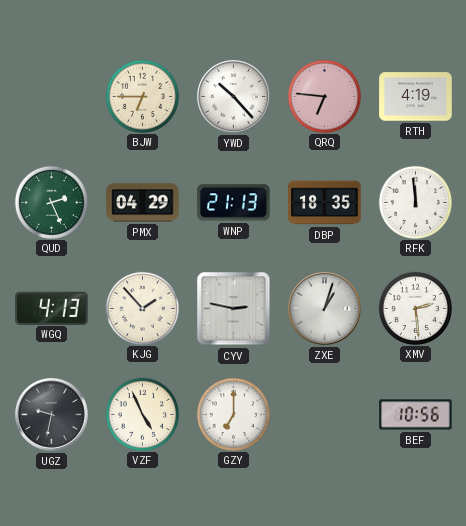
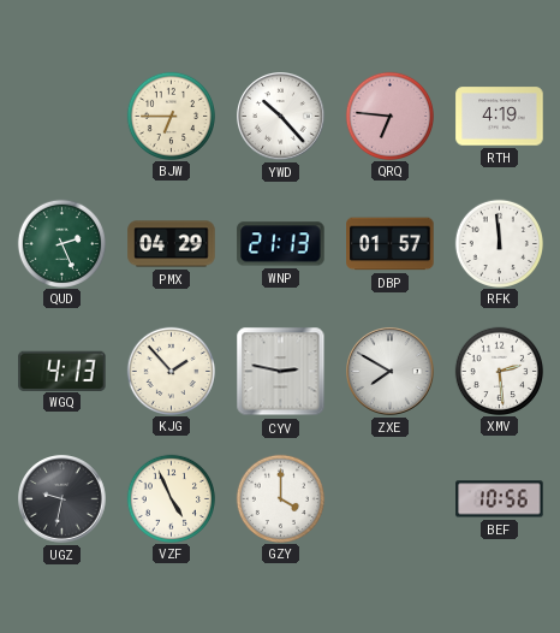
DBP: 18:35 -> 01:57 (391, 244)
ZXE: 1:03 -> 7:50 (391, 372)
GZY: 7:00 -> 4:00 (280, 498)
